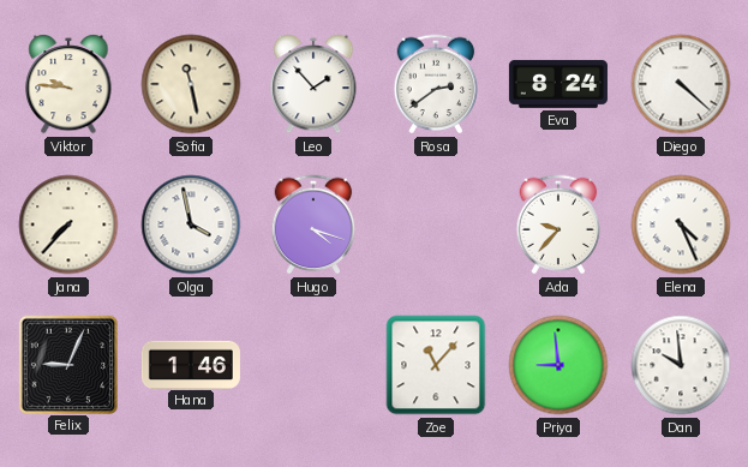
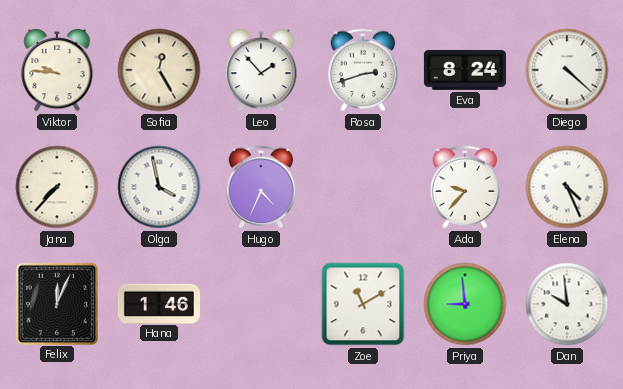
Sofia: 11:28 -> 12:25 (159, 70)
Rosa: 2:39 -> 2:42 (363, 70)
Hugo: 4:18 -> 4:34 (261, 187)
Felix: 9:04 -> 12:04 (56, 303)
Zoe: 11:07 -> 11:10 (363, 304)
